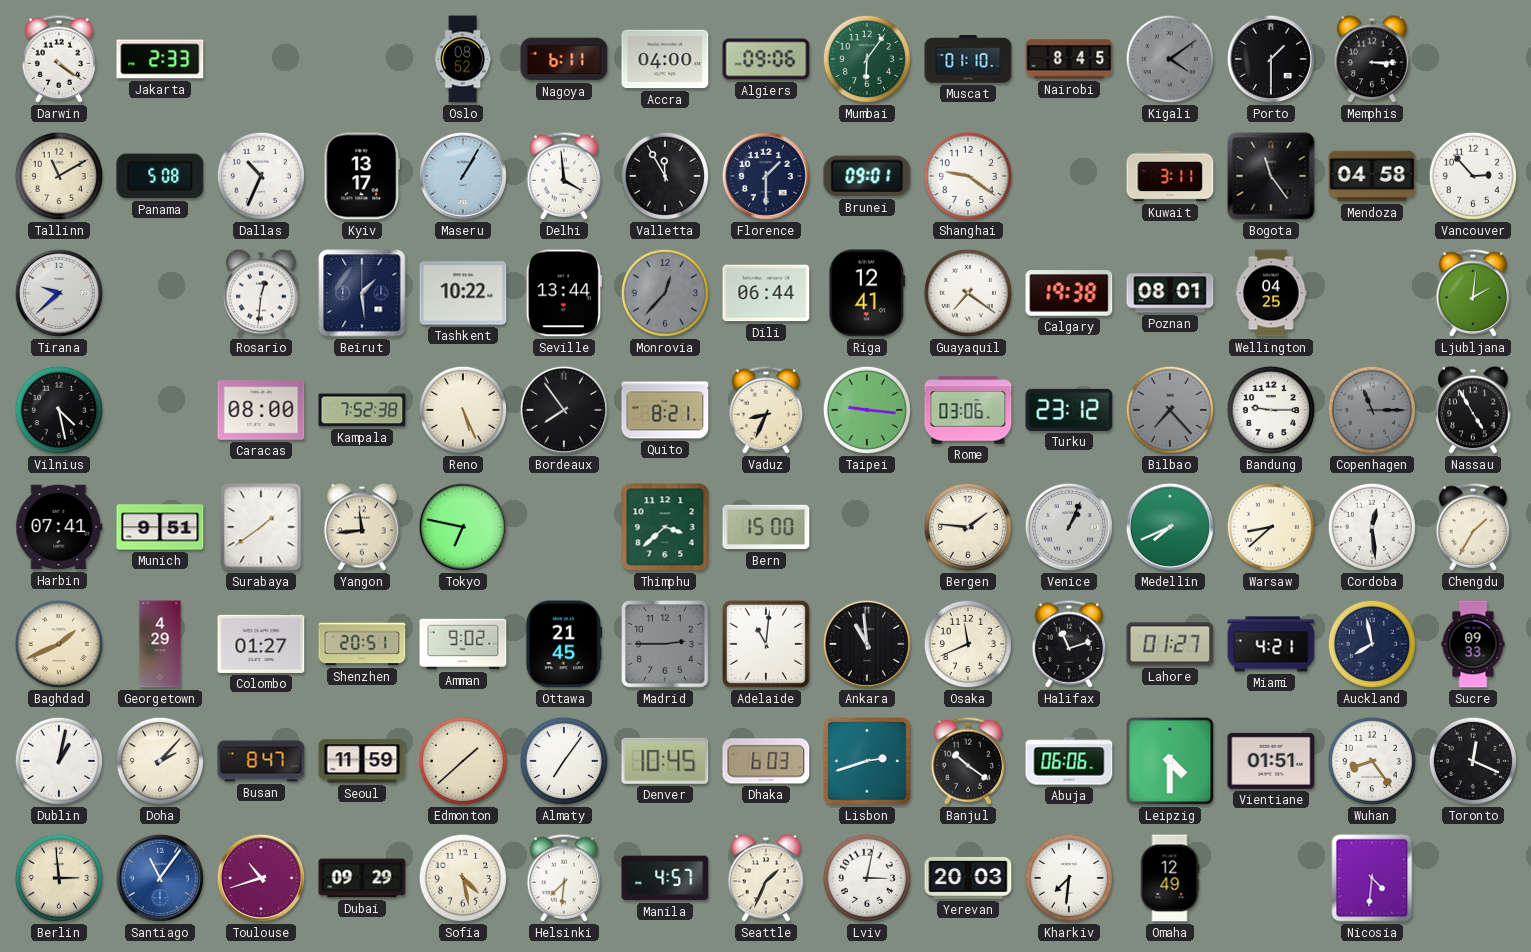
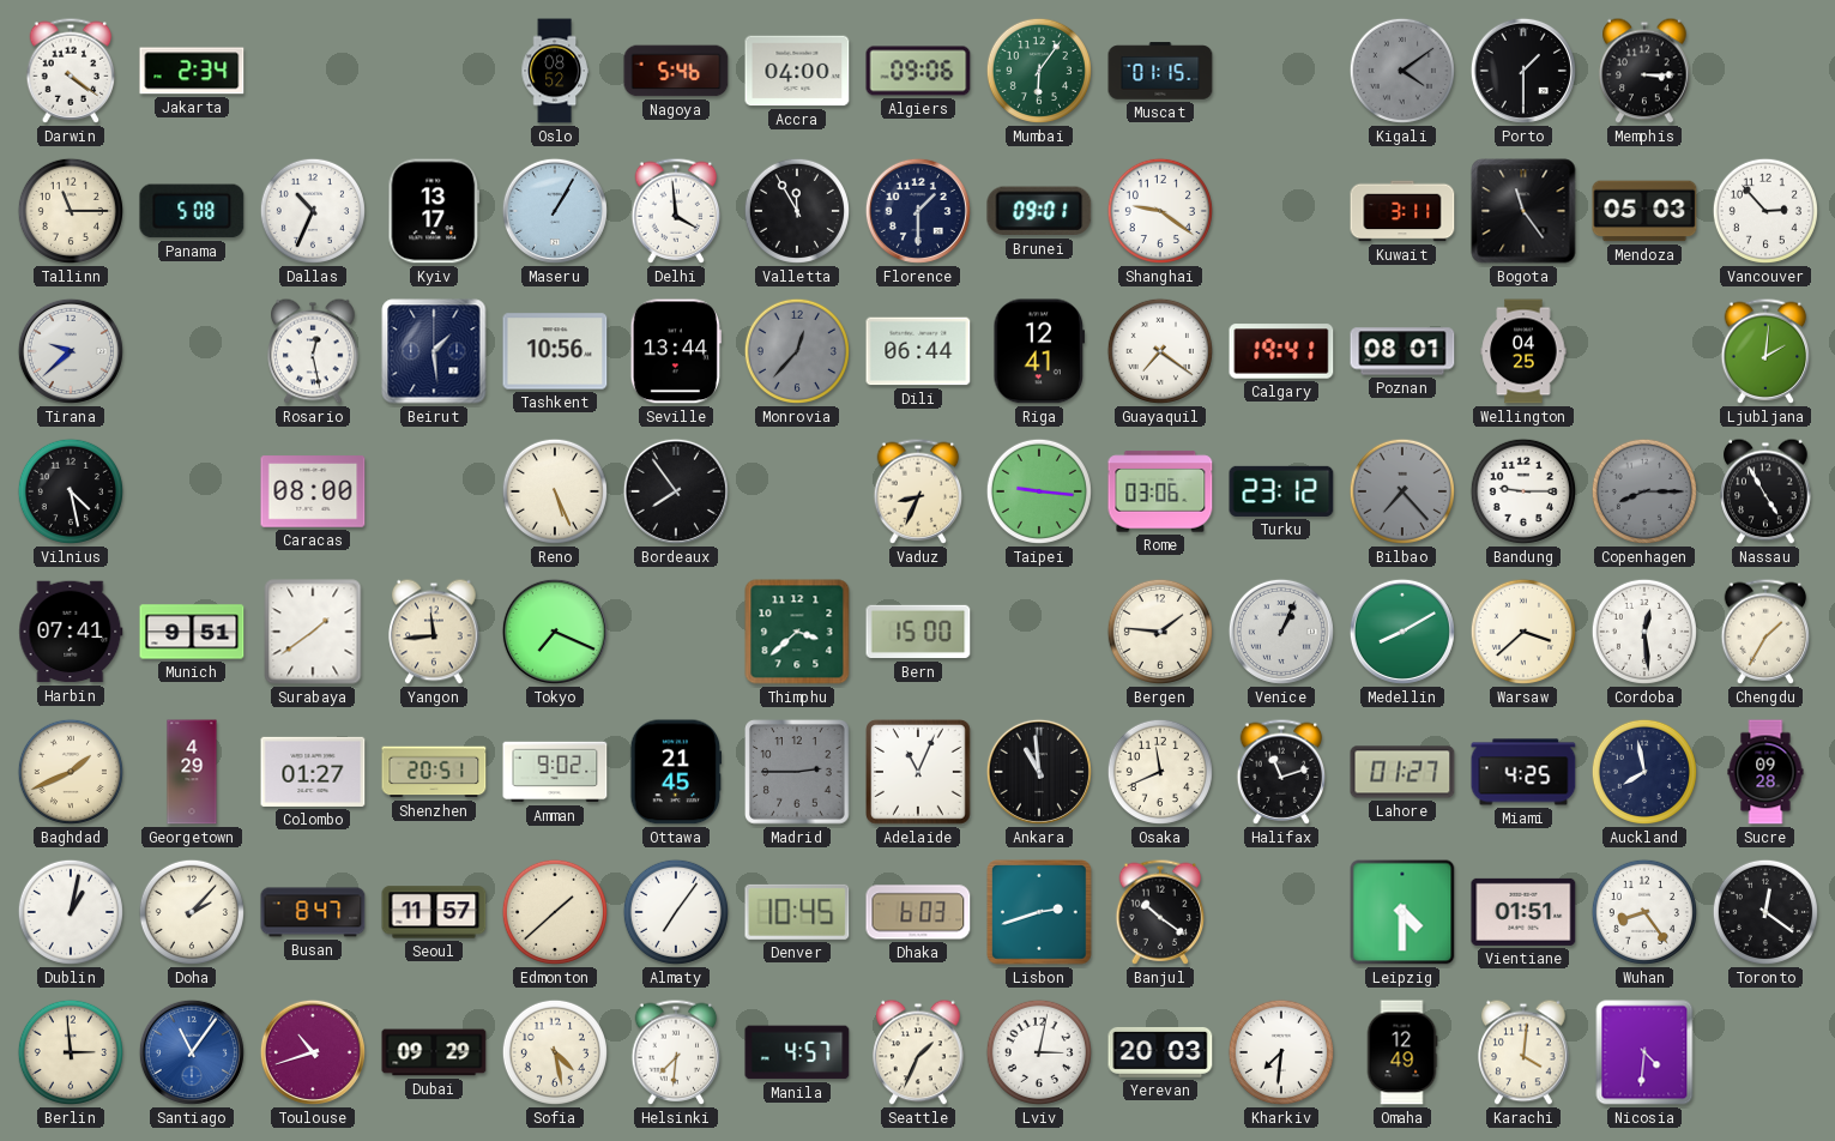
Jakarta: 2:33 -> 2:34 (192, 71)
Nagoya: 6:11 -> 5:46 (676, 71)
Muscat: 01:10 -> 01:15 (1160, 71)
Nairobi: 8:45 -> none (1069, 59)
Tallinn: 11:10 -> 11:15 (71, 211)
Mendoza: 04:58 -> 05:03 (1644, 211)
Rosario: 12:31 -> 12:28 (313, 351)
Tashkent: 10:22 -> 10:56 (555, 351)
Calgary: 19:38 -> 19:41 (1281, 351)
Kampala: 7:52 -> none (362, 410)
Quito: 8:21 -> none (665, 410)
Copenhagen: 11:15 -> 8:15 (1644, 491)
Tokyo: 6:47 -> 7:19 (555, 632)
Medellin: 7:41 -> 8:10 (1402, 632)
Warsaw: 8:38 -> 3:38 (1523, 632)
Adelaide: 11:01 -> 11:04 (918, 772)
Miami: 4:21 -> 4:25 (1523, 772)
Sucre: 09:33 -> 09:28 (1765, 772)
Seoul: 11:59 -> 11:57 (434, 912)
Abuja: 06:06 -> none (1069, 761)
Toronto: 12:19 -> 12:21 (1765, 912)
Karachi: none -> 4:01 (1523, 1052)
